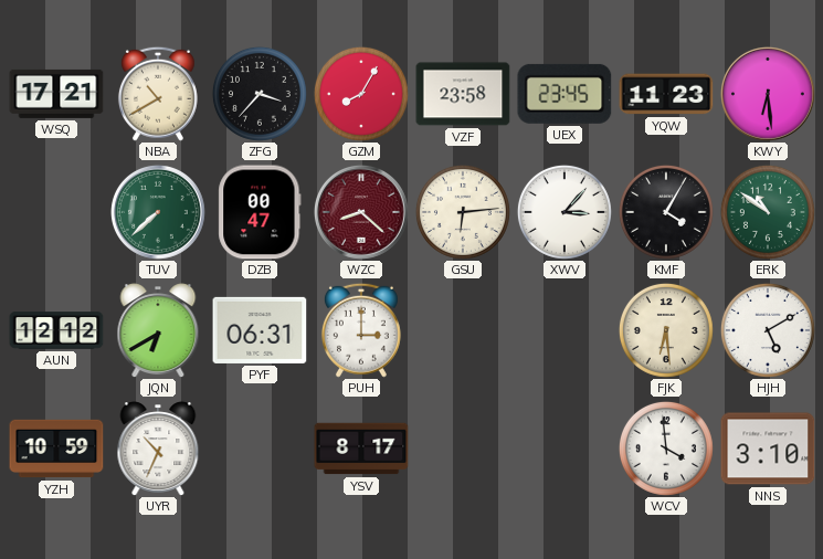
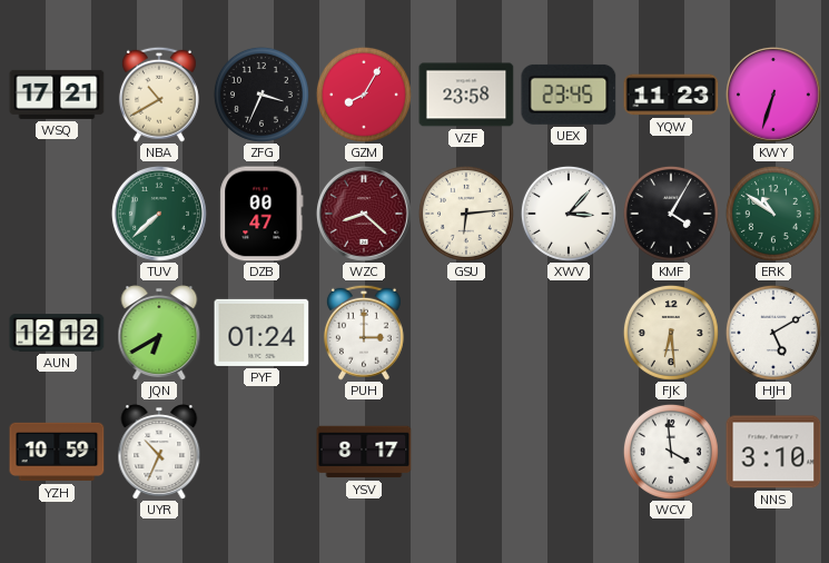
ZFG: 3:37 -> 3:34 (261, 95)
KWY: 6:29 -> 6:33 (773, 95)
PYF: 06:31 -> 01:24 (261, 333)
